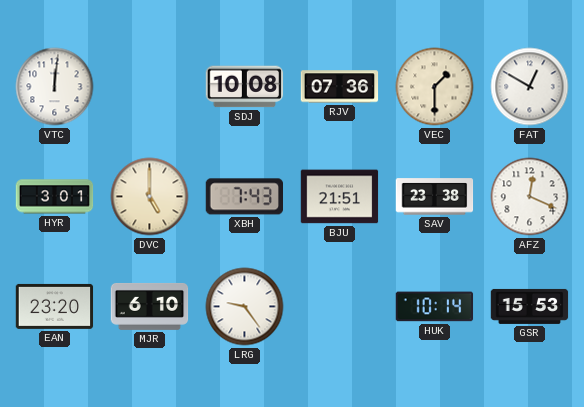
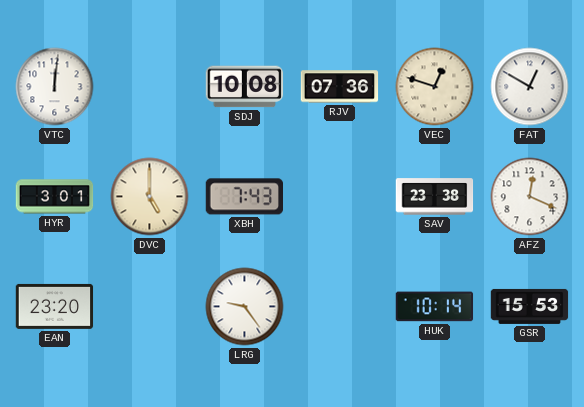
VEC: 1:30 -> 12:48 (435, 87)
BJU: 21:51 -> none (340, 197)
MJR: 6:10 -> none (150, 306)
